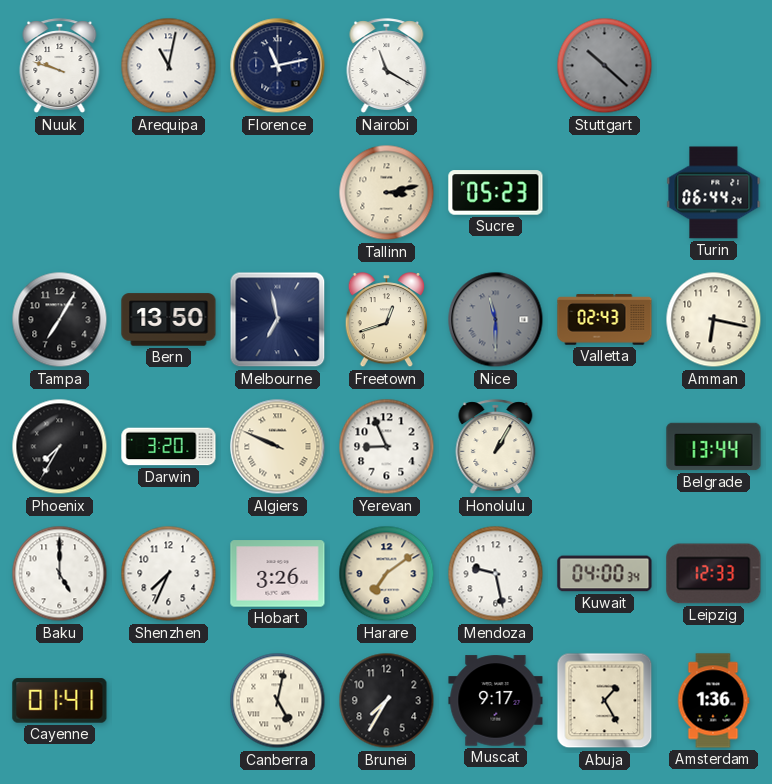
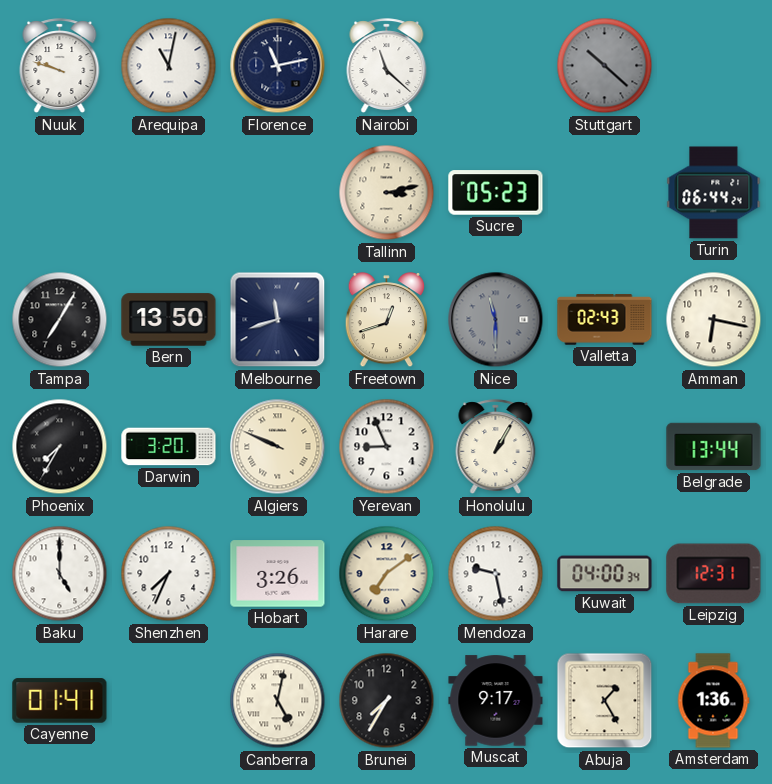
Nairobi: 11:20 -> 11:22 (387, 66)
Melbourne: 6:58 -> 11:42 (278, 320)
Leipzig: 12:33 -> 12:31 (714, 574)
